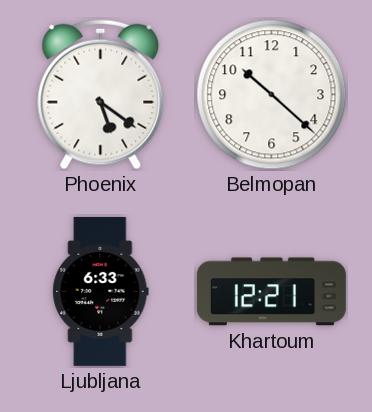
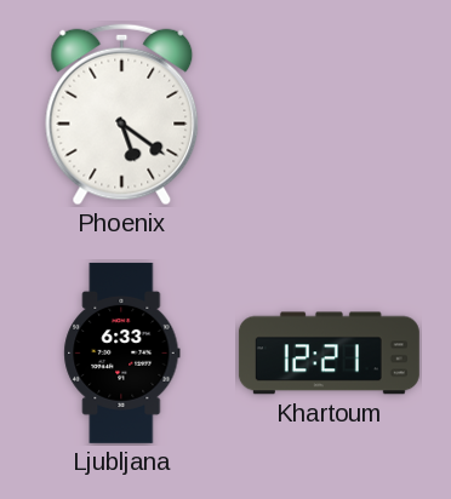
Belmopan: 10:22 -> none (272, 95)
